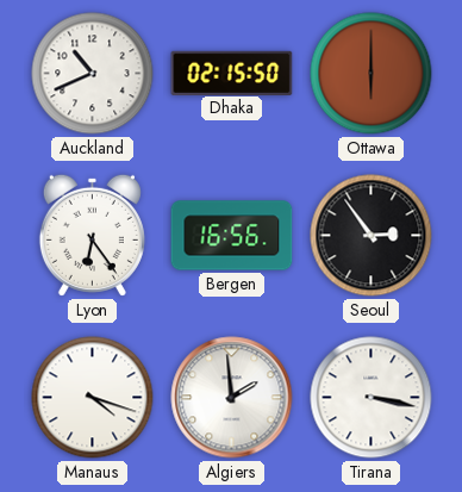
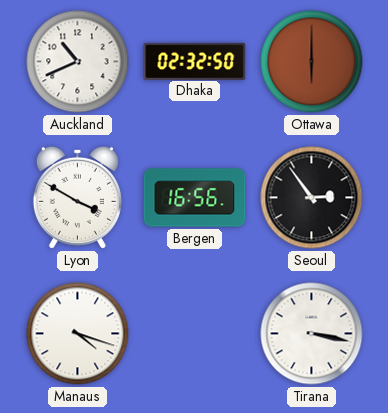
Dhaka: 02:15 -> 02:32 (195, 61)
Lyon: 6:24 -> 3:50 (77, 197)
Algiers: 1:59 -> none (232, 398)
